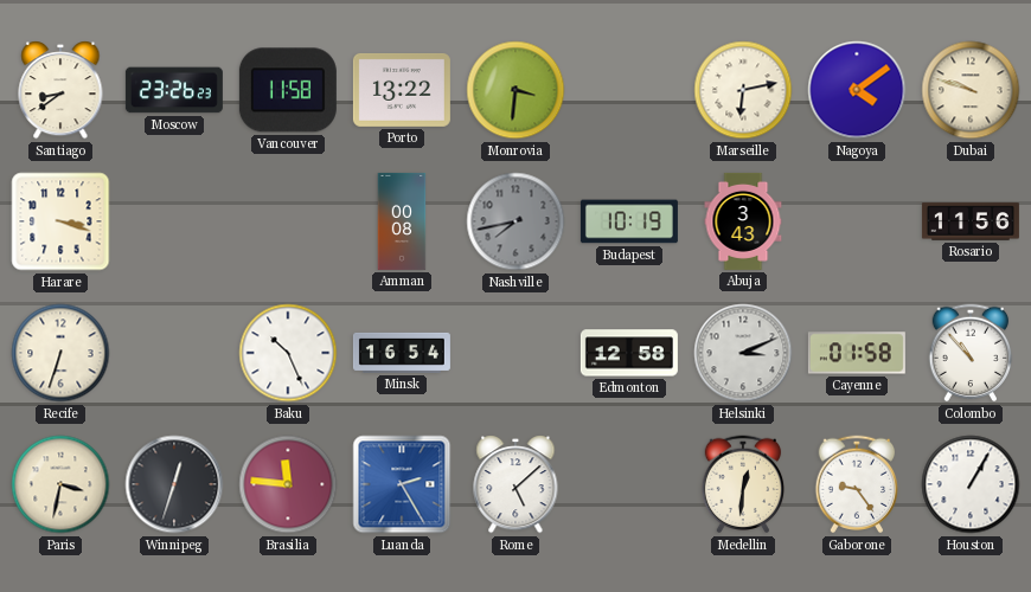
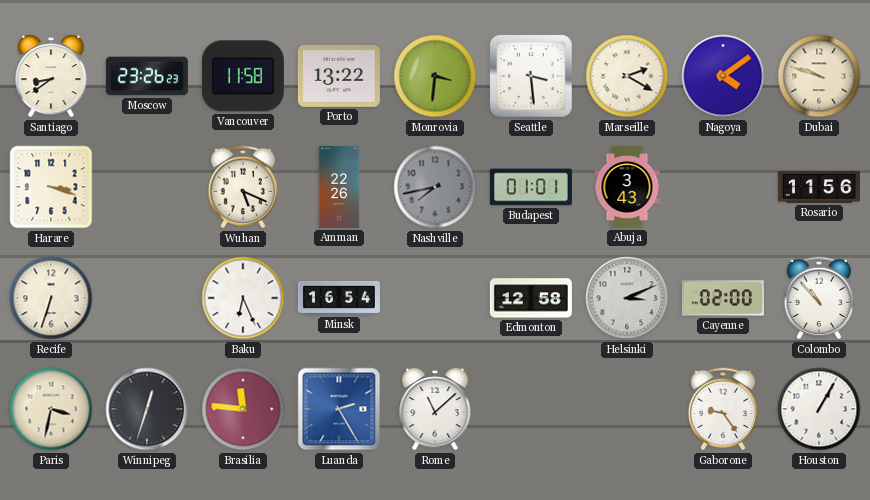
Seattle: none -> 3:29 (531, 76)
Marseille: 6:13 -> 2:20 (627, 76)
Wuhan: none -> 5:19 (243, 187)
Amman: 00:08 -> 22:26 (339, 187)
Budapest: 10:19 -> 01:01 (531, 187)
Baku: 10:26 -> 6:26 (243, 298)
Cayenne: 01:58 -> 02:00 (723, 298)
Rome: 5:08 -> 11:08 (435, 409)
Medellin: 12:31 -> none (743, 484)
